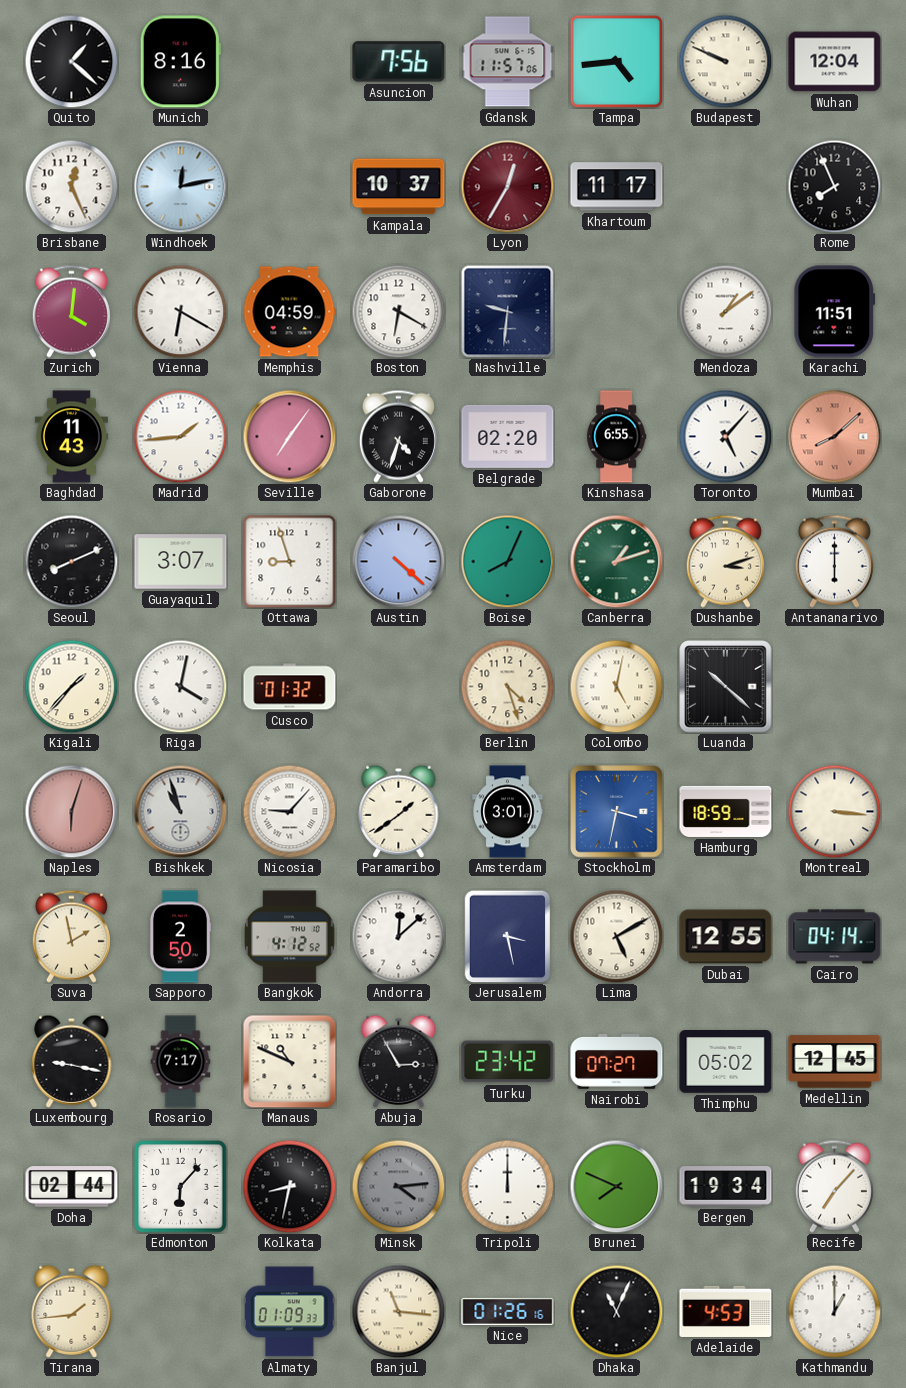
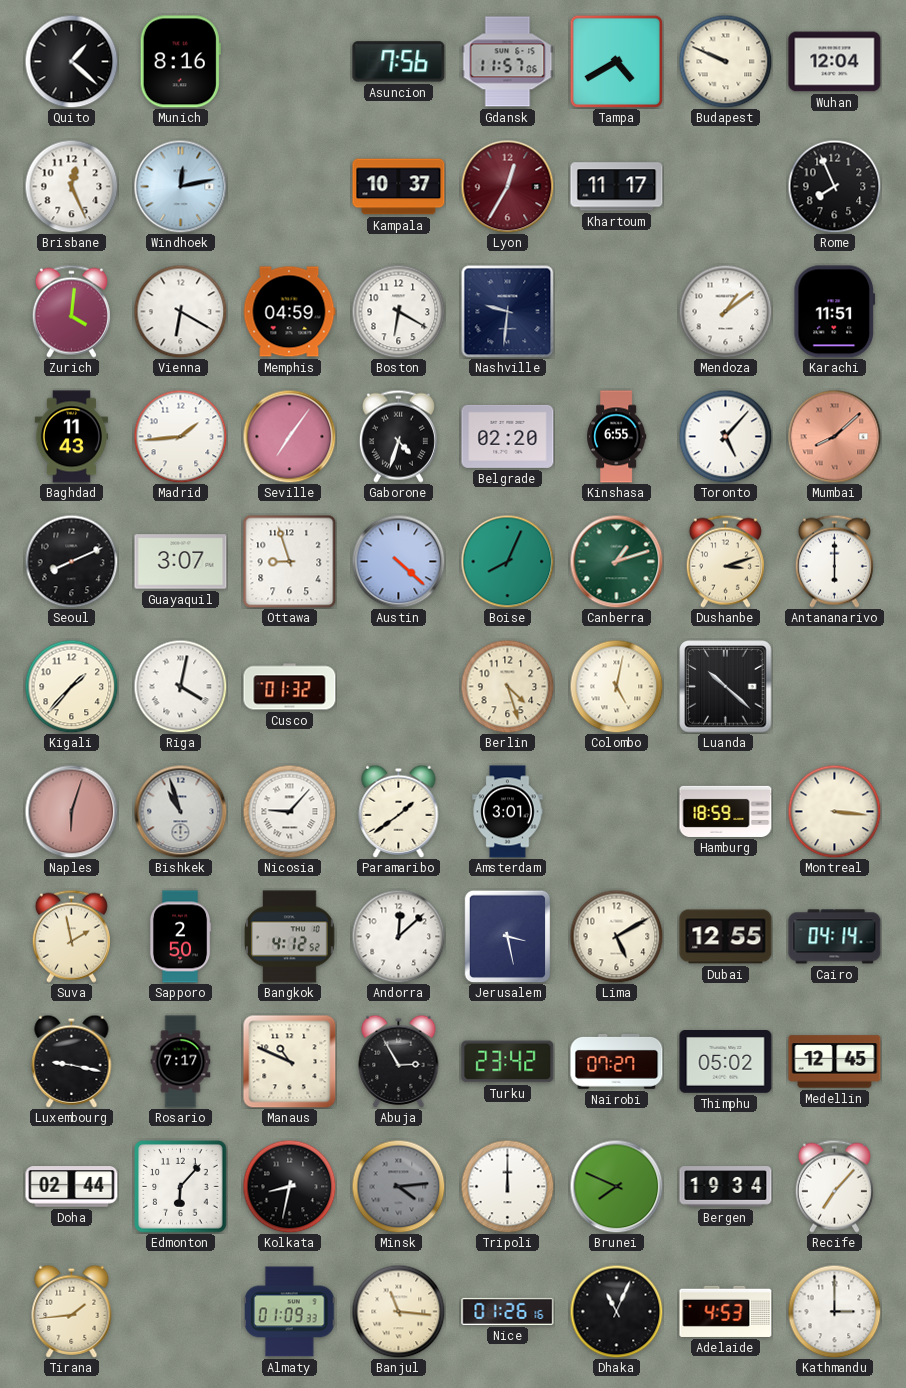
Tampa: 4:44 -> 4:40 (616, 61)
Stockholm: 3:32 -> none (617, 812)
Kathmandu: 1:00 -> 3:00 (834, 1311)
